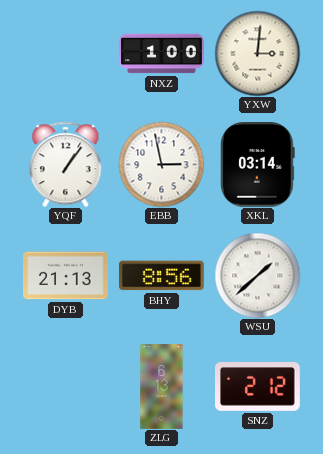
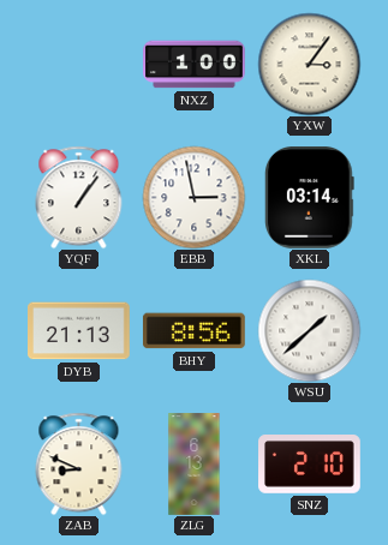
YXW: 3:01 -> 3:06 (309, 64)
ZAB: none -> 8:49 (79, 463)
SNZ: 2:12 -> 2:10 (310, 465)
